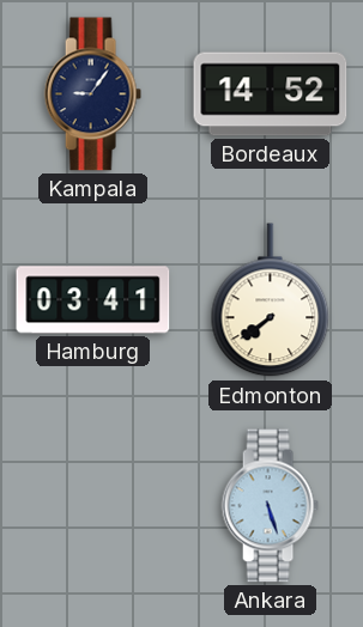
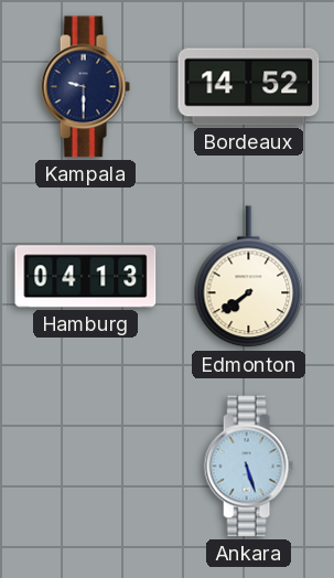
Kampala: 9:06 -> 9:30 (85, 87)
Hamburg: 03:41 -> 04:13 (86, 277)
